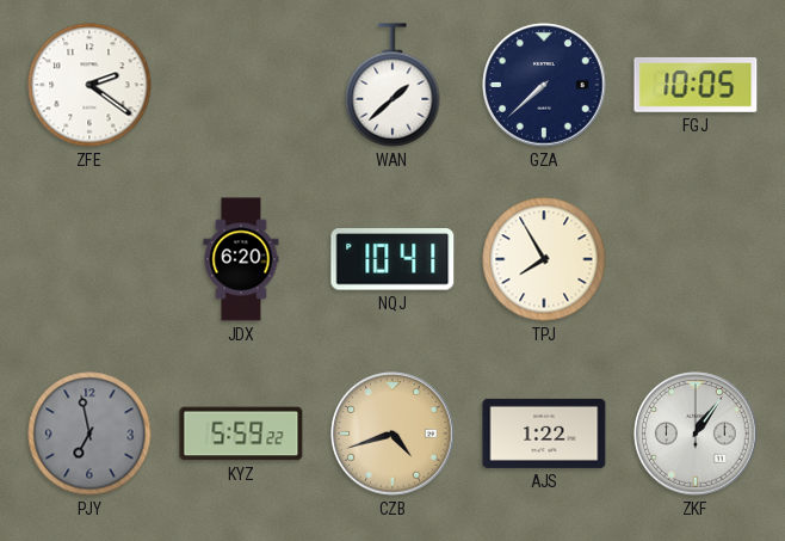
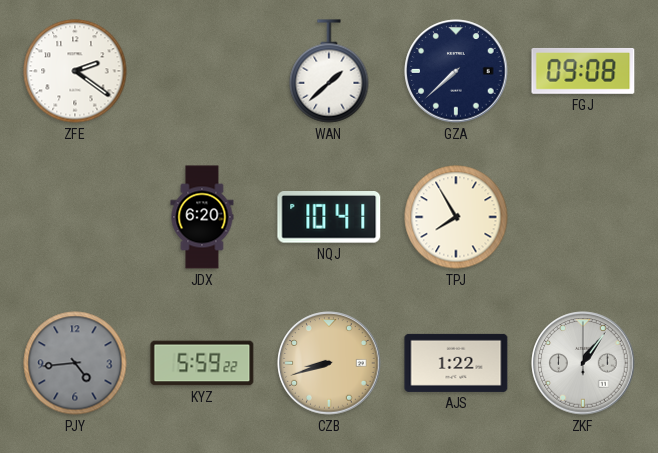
FGJ: 10:05 -> 09:08 (583, 71)
PJY: 6:58 -> 4:44 (75, 363)
CZB: 4:42 -> 8:42 (329, 363)
